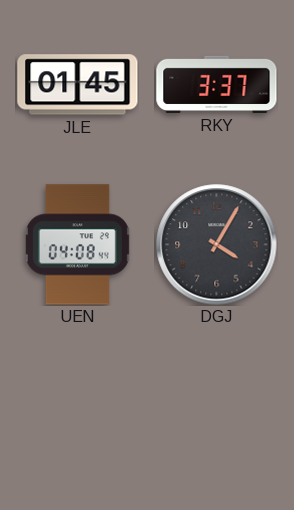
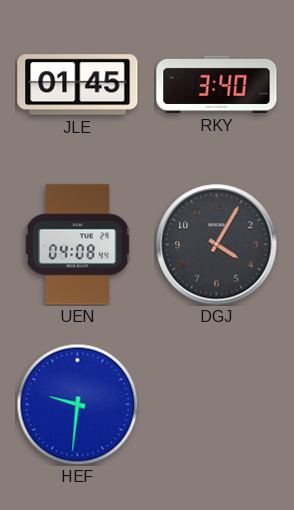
RKY: 3:37 -> 3:40 (217, 84)
HEF: none -> 9:31 (77, 404)
